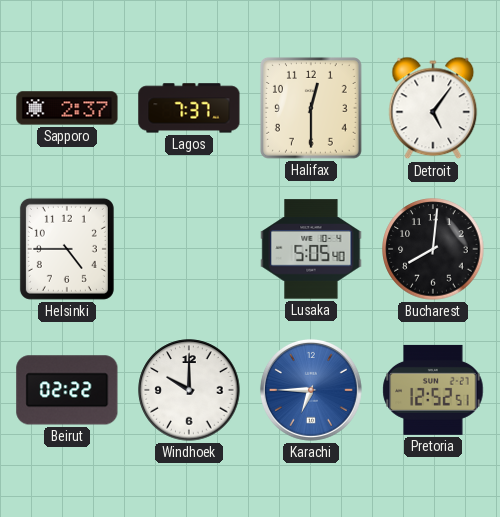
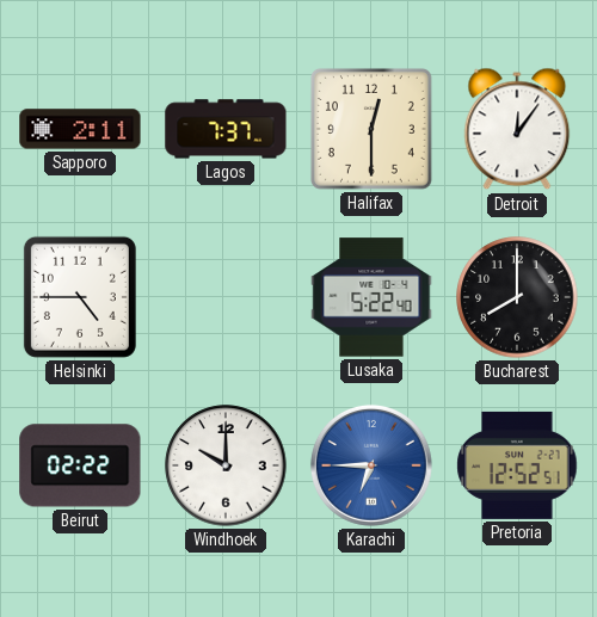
Sapporo: 2:37 -> 2:11 (80, 129)
Detroit: 5:06 -> 12:06 (517, 129)
Lusaka: 5:05 -> 5:22 (371, 297)
Bucharest: 8:01 -> 8:00 (517, 297)
